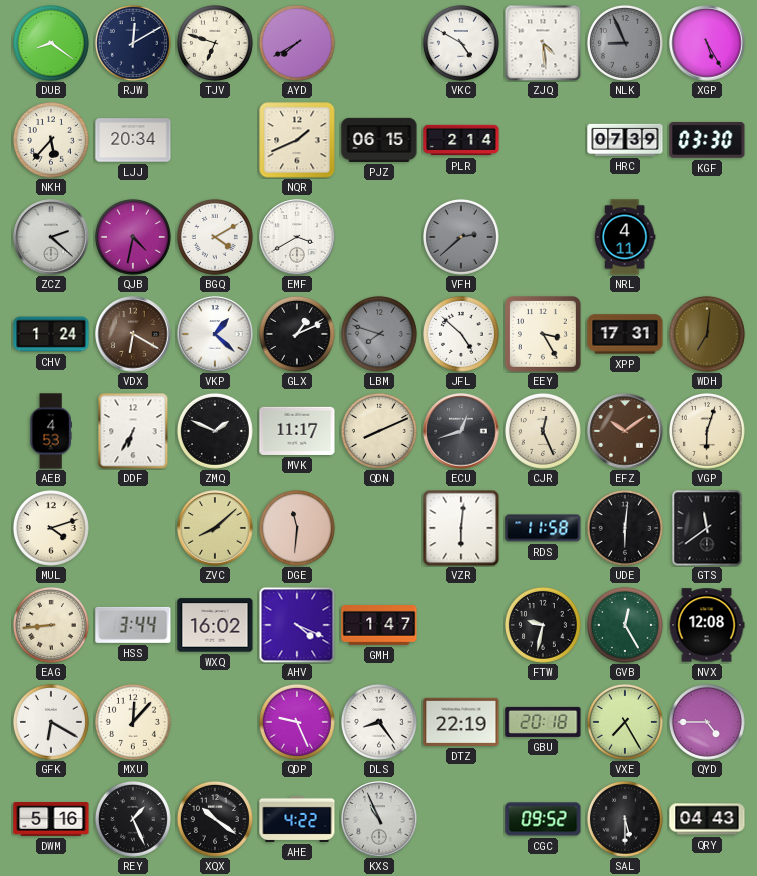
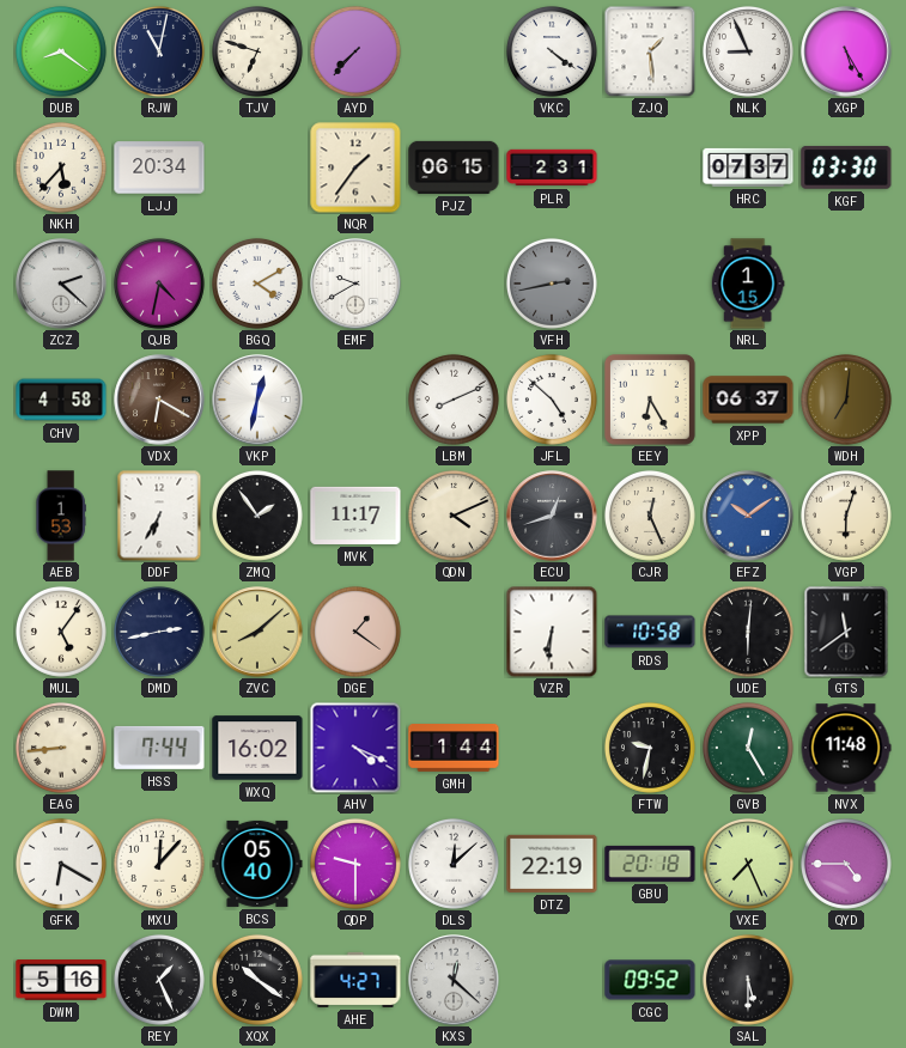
RJW: 12:10 -> 11:02 (159, 51)
AYD: 7:40 -> 7:37 (355, 51)
VKC: 4:50 -> 4:21 (552, 51)
ZJQ: 4:29 -> 1:29 (650, 51)
NLK dial: grey -> white (748, 51)
NQR: 1:41 -> 1:36 (355, 167)
PLR: 2:14 -> 2:31 (552, 167)
HRC: 07:39 -> 07:37 (748, 167)
EMF: 3:40 -> 9:40 (355, 284)
VFH: 2:38 -> 2:43 (552, 284)
NRL: 4:11 -> 1:15 (748, 284)
CHV: 1:24 -> 4:58 (61, 400)
VKP: 1:22 -> 12:32 (257, 400)
GLX: 1:11 -> none (297, 334)
LBM: 7:48 -> 8:11 (454, 400)
LBM dial: grey -> white (454, 400)
EEY: 3:25 -> 6:25 (650, 400)
XPP: 17:31 -> 06:37 (748, 400)
AEB: 4:53 -> 1:53 (61, 516)
ZMQ: 1:49 -> 1:54 (257, 516)
QDN: 8:11 -> 4:11 (454, 516)
EFZ dial: brown -> blue (748, 516)
MUL: 4:12 -> 5:06 (61, 632)
DMD: none -> 2:43 (159, 632)
DGE: 11:31 -> 1:21 (355, 632)
VZR: 6:01 -> 6:31 (552, 632)
RDS: 11:58 -> 10:58 (650, 632)
HSS: 3:44 -> 7:44 (159, 748)
GMH: 1:47 -> 1:44 (454, 749)
NVX: 12:08 -> 11:48 (846, 748)
BCS: none -> 05:40 (257, 864)
QDP: 9:26 -> 9:30 (355, 864)
DLS: 8:24 -> 12:08 (454, 864)
VXE: 7:25 -> 7:26 (748, 864)
AHE: 4:22 -> 4:27 (355, 980)
KXS: 10:56 -> 12:22 (454, 980)
QRY: 04:43 -> none (707, 819)
